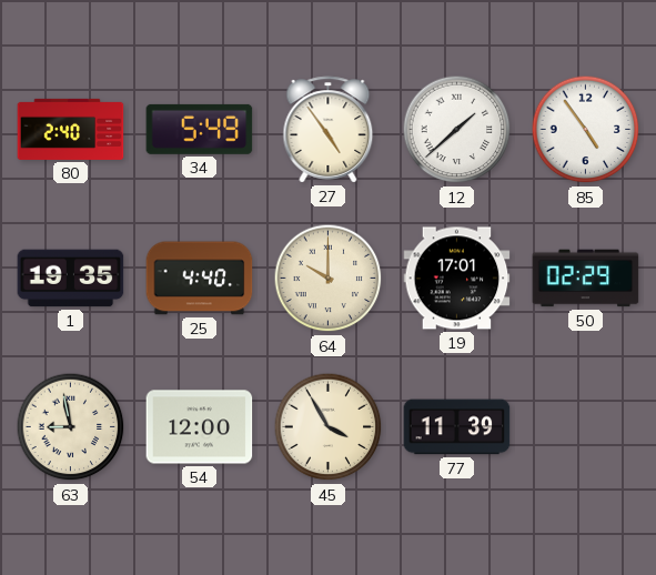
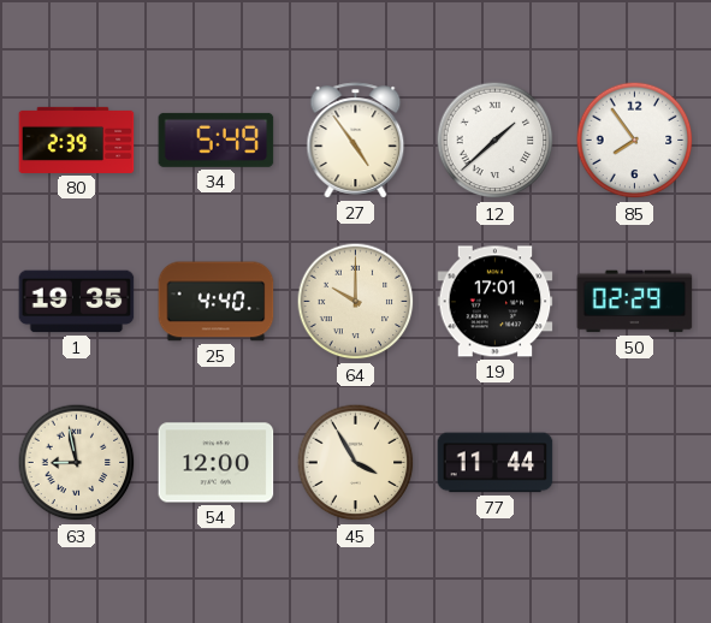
80: 2:40 -> 2:39 (77, 140)
85: 4:54 -> 7:54 (635, 141)
77: 11:39 -> 11:44 (496, 463)
